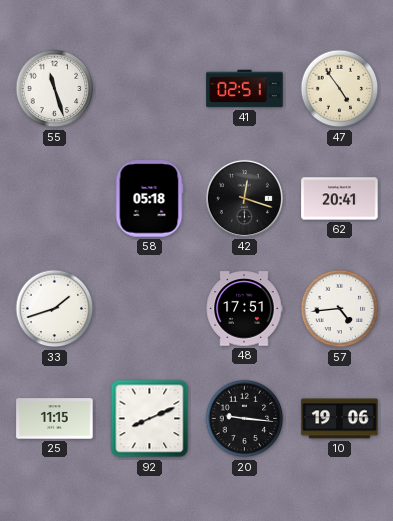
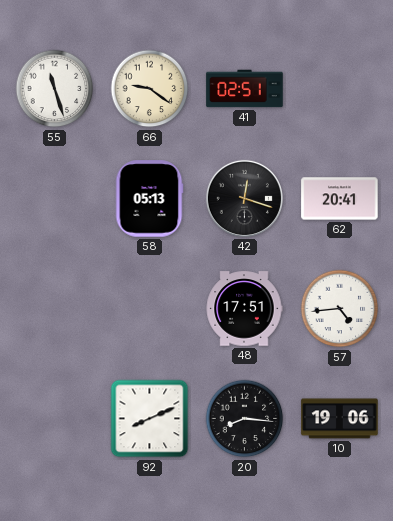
66: none -> 9:21 (150, 89)
47: 4:54 -> none (340, 89)
58: 05:18 -> 05:13 (149, 199)
33: 1:42 -> none (55, 309)
25: 11:15 -> none (55, 419)
20: 9:16 -> 8:16 (245, 419)
